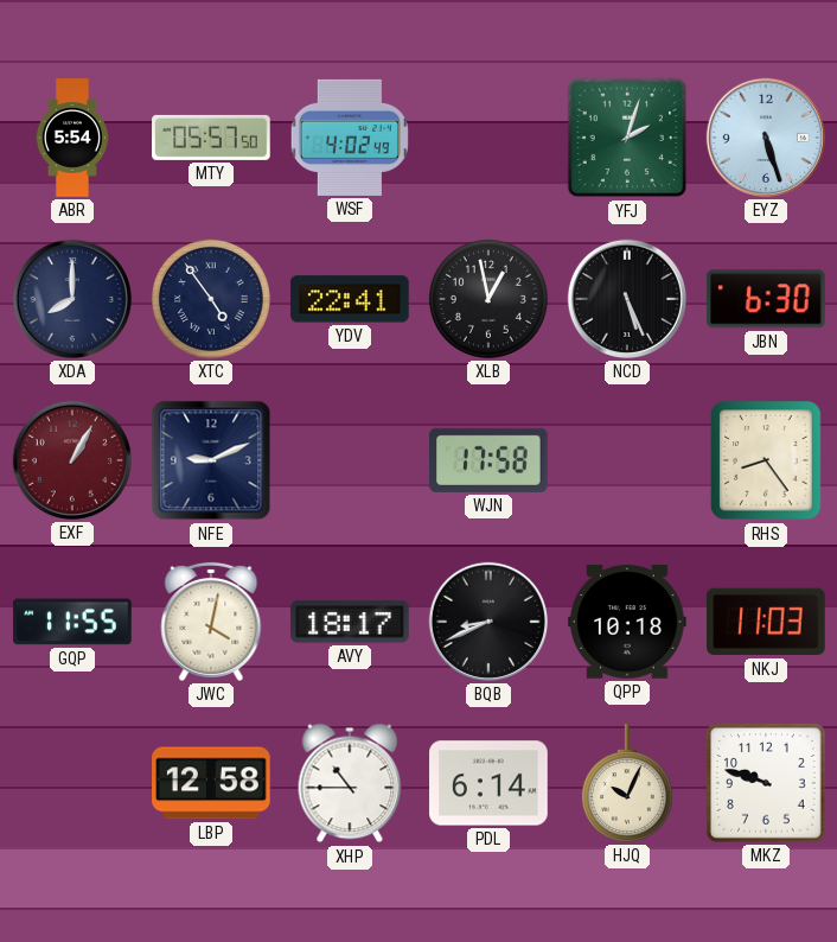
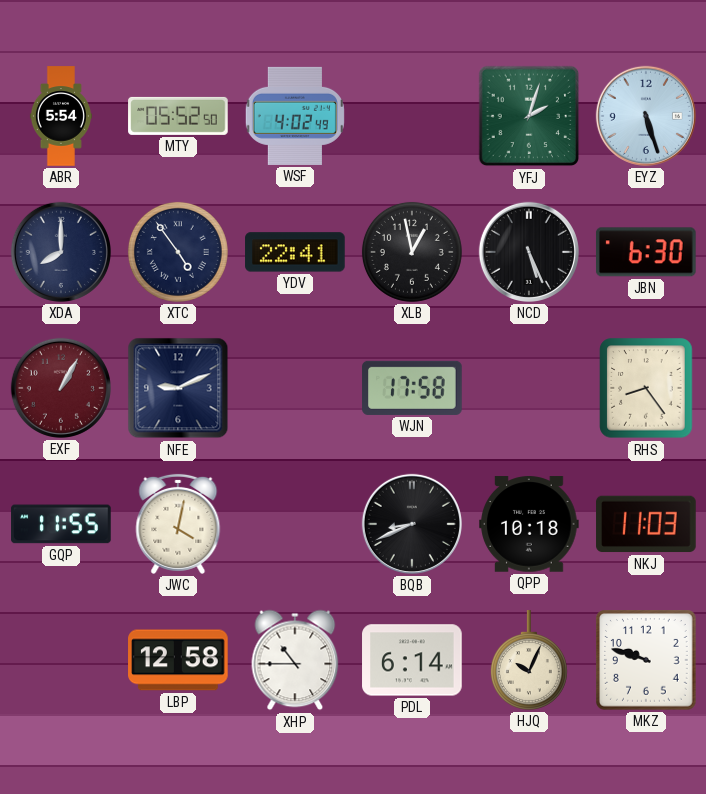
MTY: 05:57 -> 05:52 (178, 116)
AVY: 18:17 -> none (350, 622)
